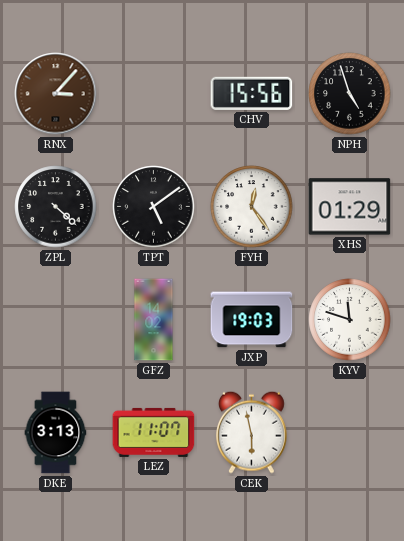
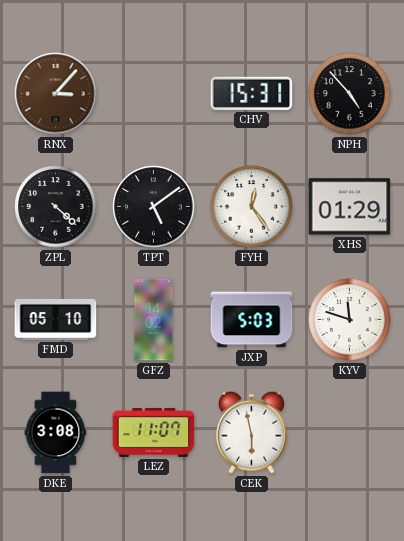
CHV: 15:56 -> 15:31 (252, 93)
NPH: 4:57 -> 4:53 (350, 94)
FMD: none -> 05:10 (56, 319)
JXP: 19:03 -> 5:03 (252, 320)
DKE: 3:13 -> 3:08 (56, 433)
